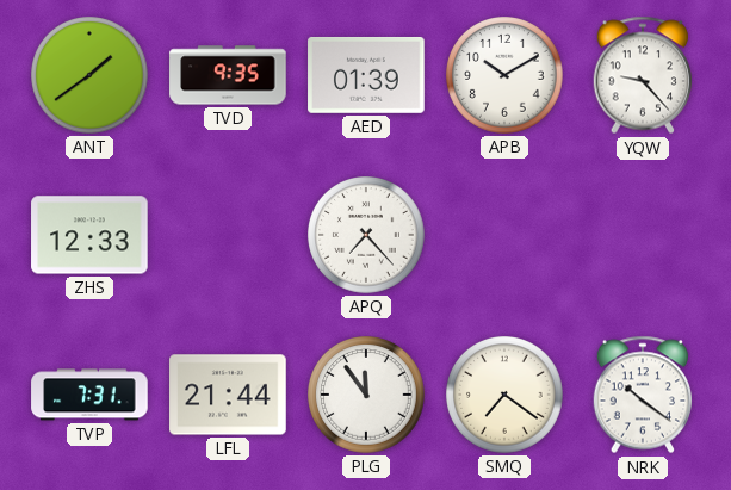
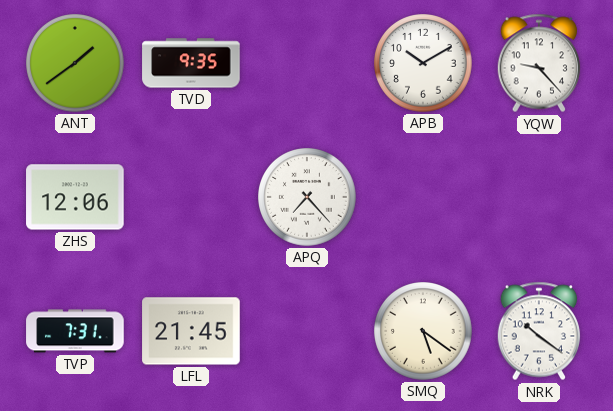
AED: 01:39 -> none (366, 75)
ZHS: 12:33 -> 12:06 (75, 197)
LFL: 21:44 -> 21:45 (191, 331)
PLG: 11:54 -> none (367, 396)
SMQ: 7:21 -> 5:21 (424, 332)
